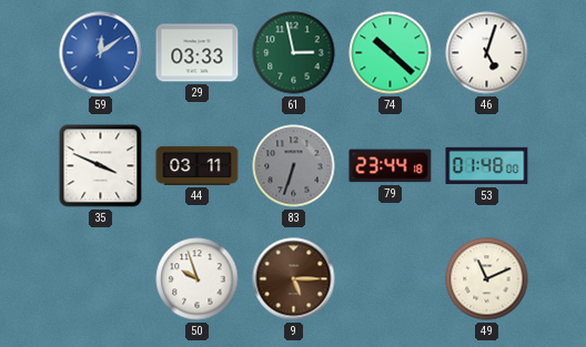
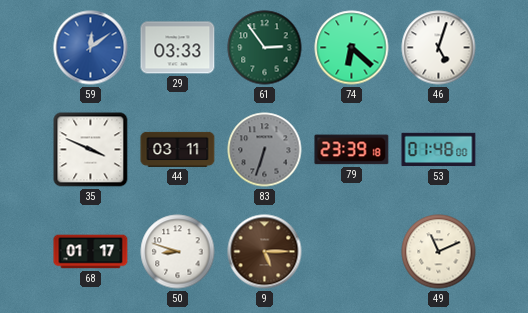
61: 2:58 -> 2:54 (265, 48)
74: 10:22 -> 6:22 (352, 48)
79: 23:44 -> 23:39 (352, 150)
68: none -> 01:17 (91, 252)
50: 9:57 -> 8:48 (178, 252)
